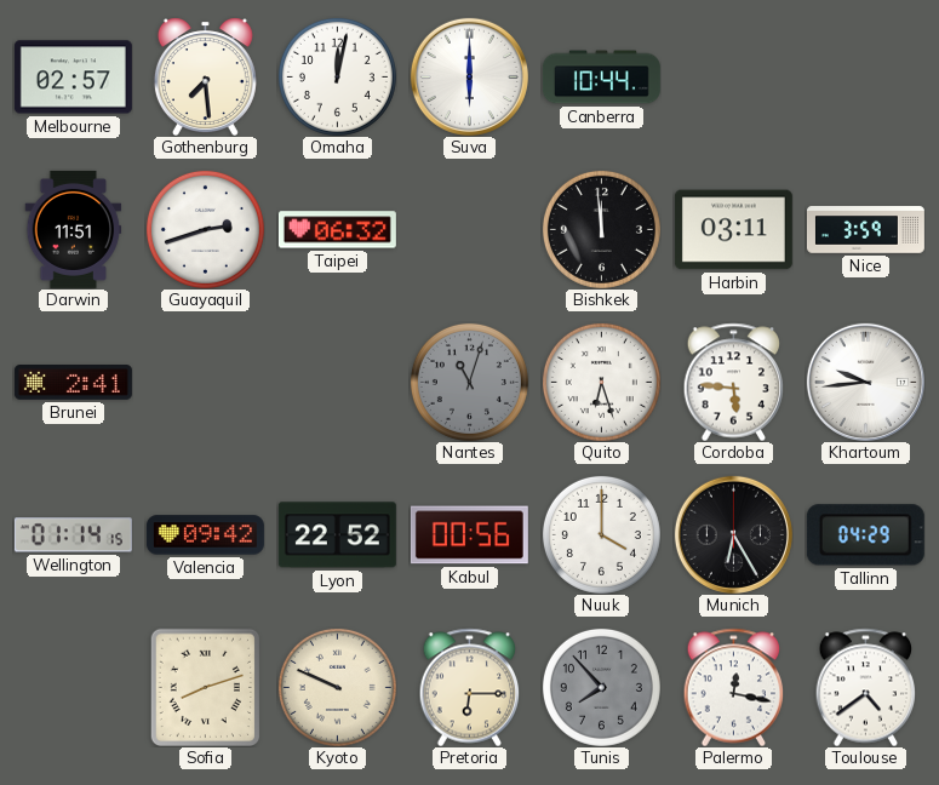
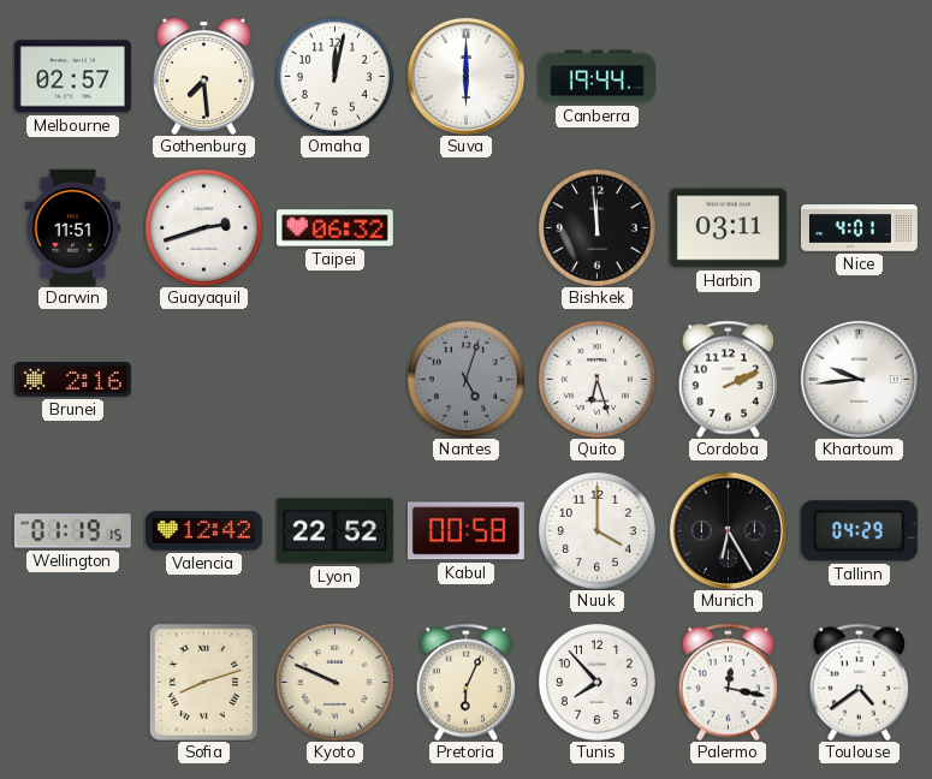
Canberra: 10:44 -> 19:44 (596, 77)
Nice: 3:59 -> 4:01 (859, 228)
Brunei: 2:41 -> 2:16 (72, 380)
Nantes: 11:03 -> 5:03 (465, 379)
Cordoba: 5:46 -> 2:11 (729, 379)
Wellington: 01:14 -> 01:19 (72, 531)
Valencia: 09:42 -> 12:42 (203, 531)
Kabul: 00:56 -> 00:58 (465, 531)
Pretoria: 6:15 -> 6:04 (467, 682)
Tunis dial: grey -> white (596, 682)
